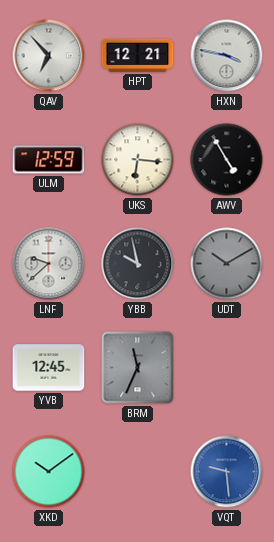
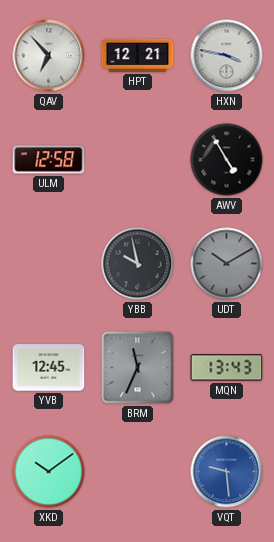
ULM: 12:59 -> 12:58 (49, 160)
UKS: 6:16 -> none (138, 160)
LNF: 9:38 -> none (49, 264)
MQN: none -> 13:43 (227, 368)
